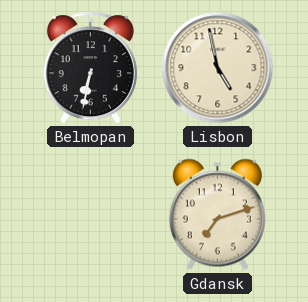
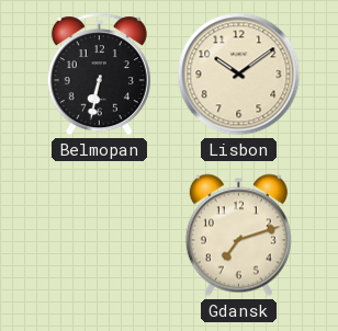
Lisbon: 4:58 -> 10:09 (239, 75)
